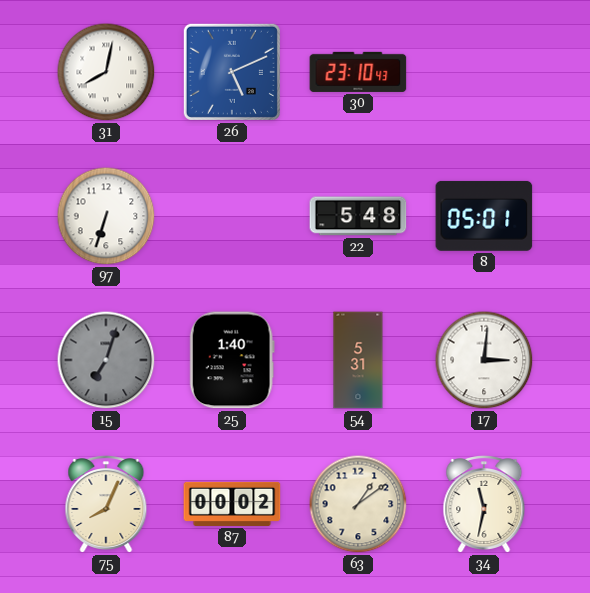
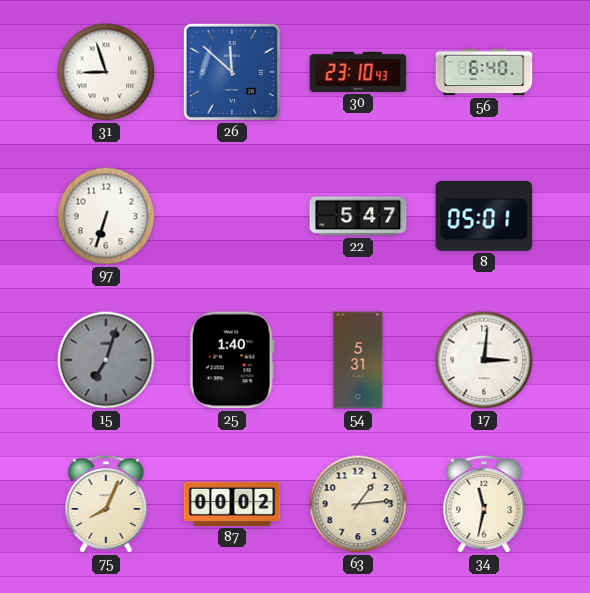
31: 8:02 -> 8:57 (106, 72)
26: 5:11 -> 11:52 (232, 72)
56: none -> 6:40 (484, 72)
22: 5:48 -> 5:47 (358, 216)
63: 1:09 -> 1:14 (358, 504)
